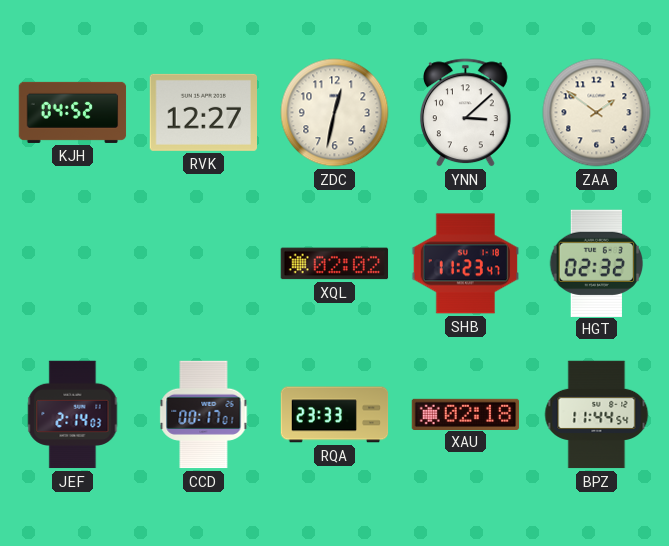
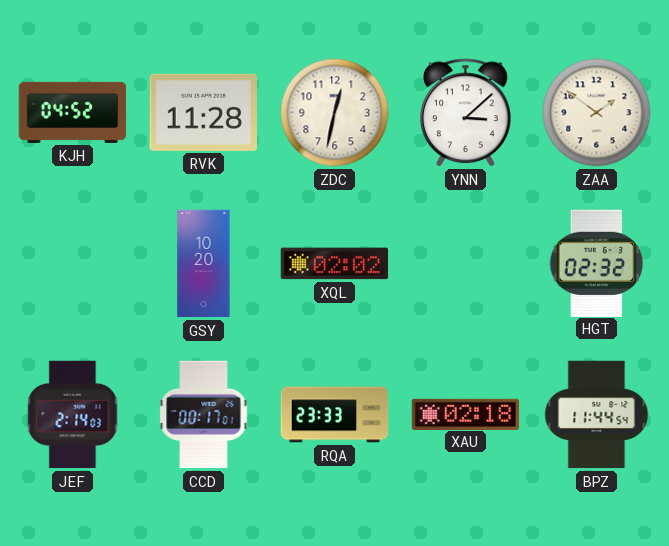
RVK: 12:27 -> 11:28 (203, 112)
GSY: none -> 10:20 (204, 264)
SHB: 11:23 -> none (466, 264)
